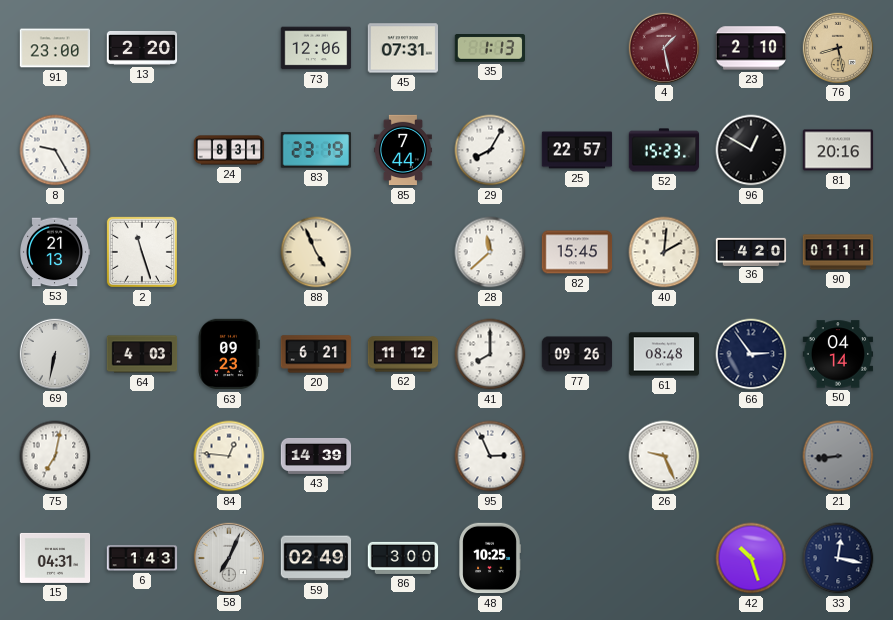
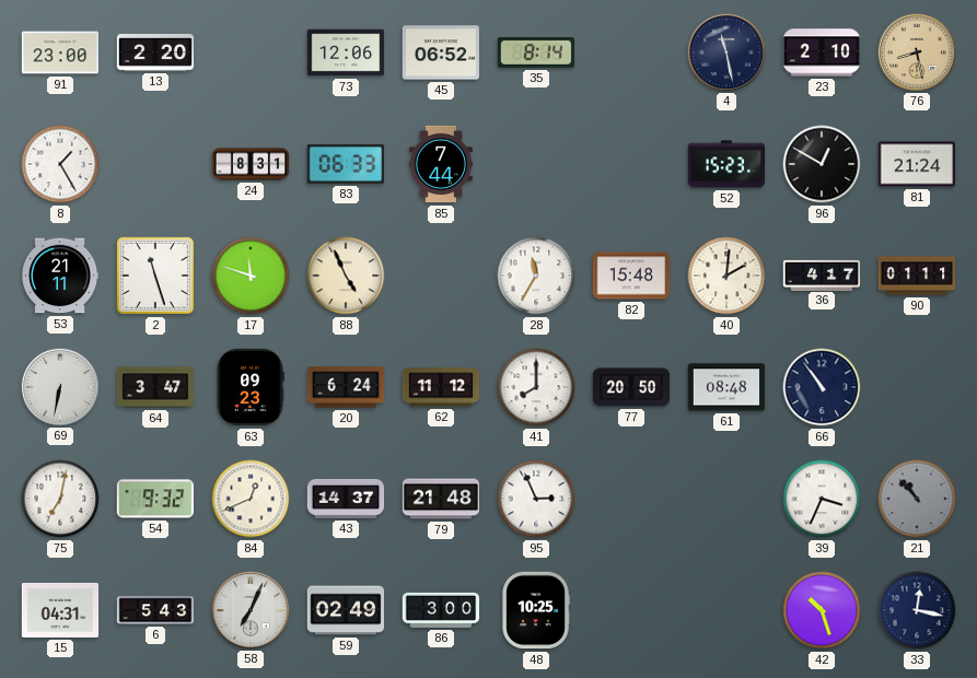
45: 07:31 -> 06:52 (441, 52)
35: 1:13 -> 8:14 (536, 54)
4: 1:28 -> 11:28 (725, 51)
4 dial: burgundy -> navy (725, 51)
8: 9:25 -> 1:25 (60, 164)
83: 23:19 -> 06:33 (345, 164)
29: 8:05 -> none (490, 150)
25: 22:57 -> none (577, 150)
81: 20:16 -> 21:24 (917, 164)
53: 21:13 -> 21:11 (61, 276)
17: none -> 11:48 (251, 276)
28: 11:38 -> 11:35 (536, 276)
82: 15:45 -> 15:48 (631, 276)
36: 4:20 -> 4:17 (822, 274)
64: 4:03 -> 3:47 (155, 387)
20: 6:21 -> 6:24 (346, 387)
77: 09:26 -> 20:50 (631, 387)
66: 2:54 -> 10:54 (822, 387)
50: 04:14 -> none (838, 354)
54: none -> 9:32 (154, 499)
84: 12:46 -> 12:41 (251, 499)
43: 14:39 -> 14:37 (346, 499)
79: none -> 21:48 (441, 499)
26: 9:26 -> none (664, 456)
39: none -> 3:34 (822, 499)
21: 8:44 -> 10:53 (917, 499)
6: 1:43 -> 5:43 (155, 610)
